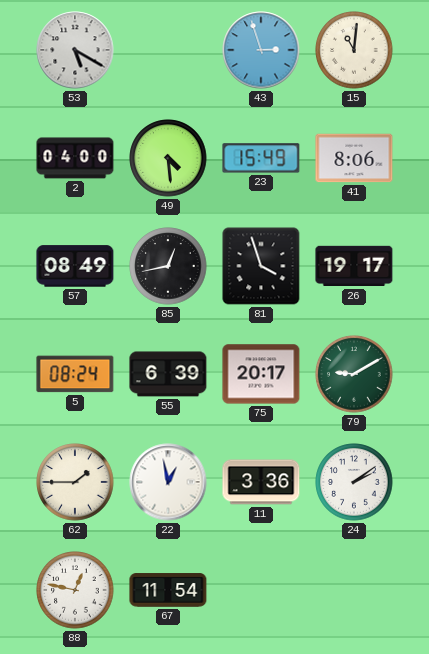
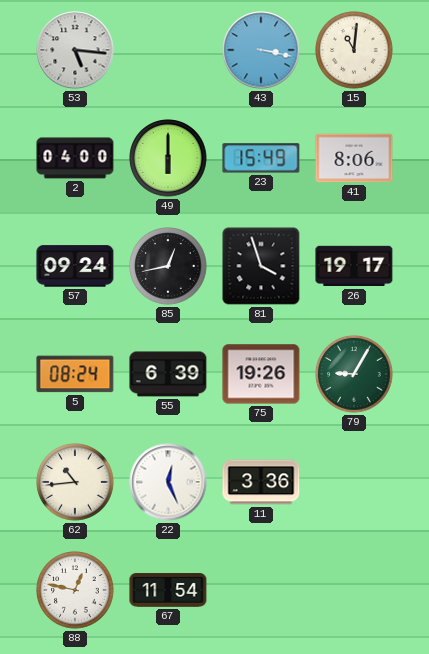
53: 5:20 -> 5:16 (75, 50)
43: 2:57 -> 3:17 (261, 50)
49: 4:29 -> 6:00 (168, 158)
57: 08:49 -> 09:24 (75, 266)
75: 20:17 -> 19:26 (261, 374)
79: 9:10 -> 9:05 (354, 374)
62: 1:45 -> 10:44 (75, 482)
22: 12:58 -> 12:26 (168, 482)
24: 2:09 -> none (354, 482)
